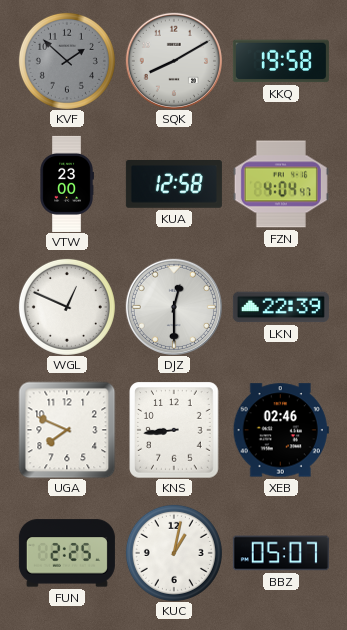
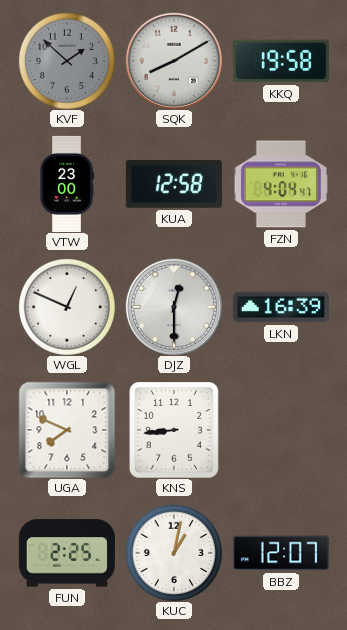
LKN: 22:39 -> 16:39 (281, 307)
XEB: 02:46 -> none (281, 430)
BBZ: 05:07 -> 12:07 (281, 553)
